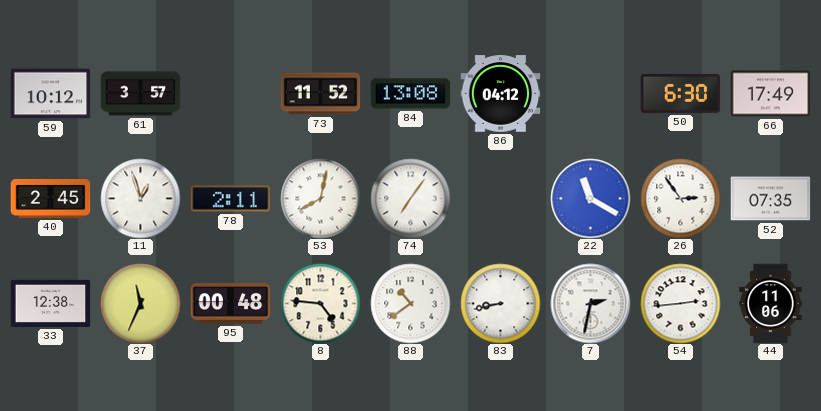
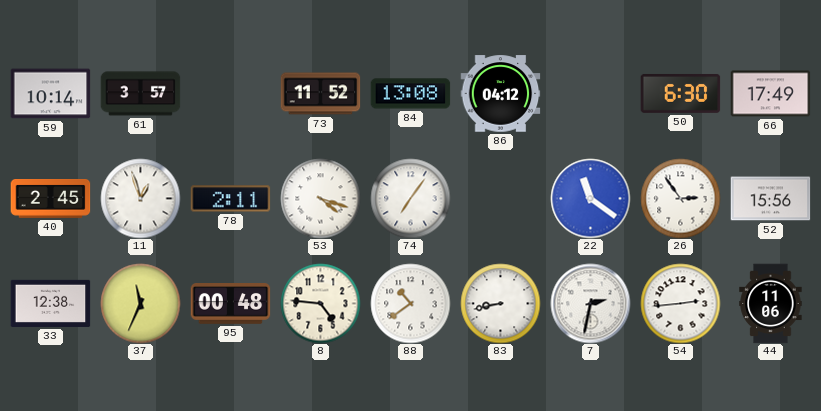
59: 10:12 -> 10:14 (50, 94)
53: 8:02 -> 4:18 (320, 198)
22: 11:20 -> 11:21 (590, 198)
52: 07:35 -> 15:56 (770, 199)
